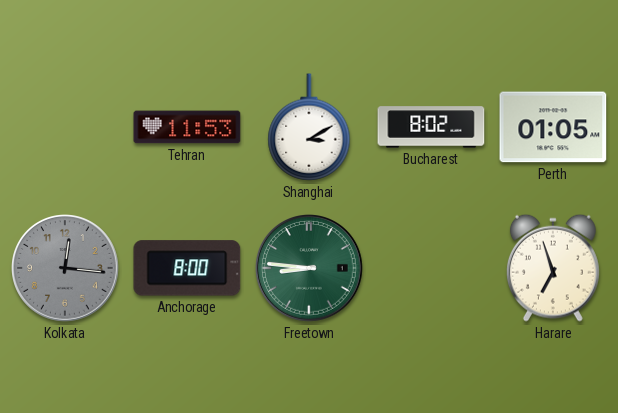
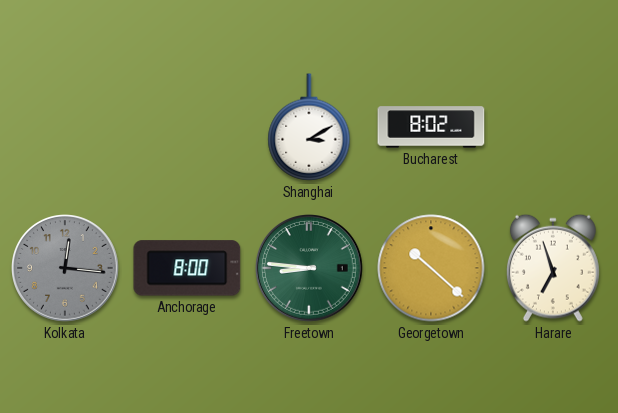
Tehran: 11:53 -> none (187, 127)
Perth: 01:05 -> none (553, 127)
Georgetown: none -> 10:22 (431, 268)
